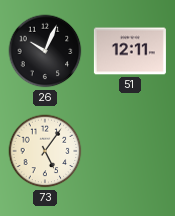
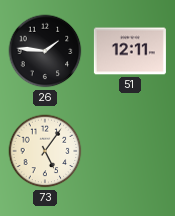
26: 10:04 -> 1:46 (45, 51)
